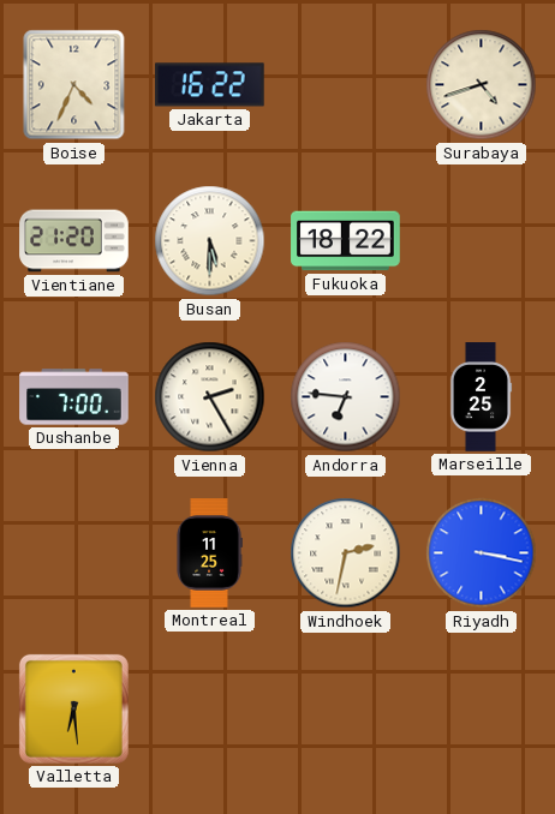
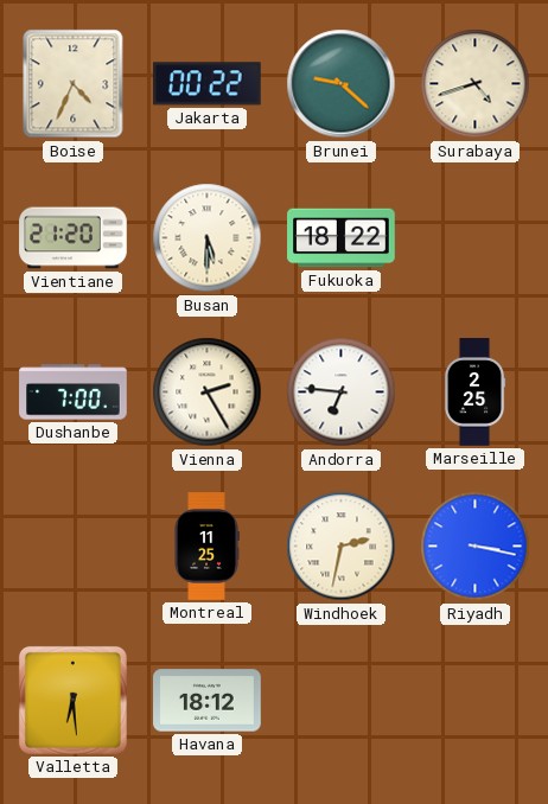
Jakarta: 16:22 -> 00:22 (208, 84)
Brunei: none -> 9:22 (342, 84)
Havana: none -> 18:12 (208, 701)
